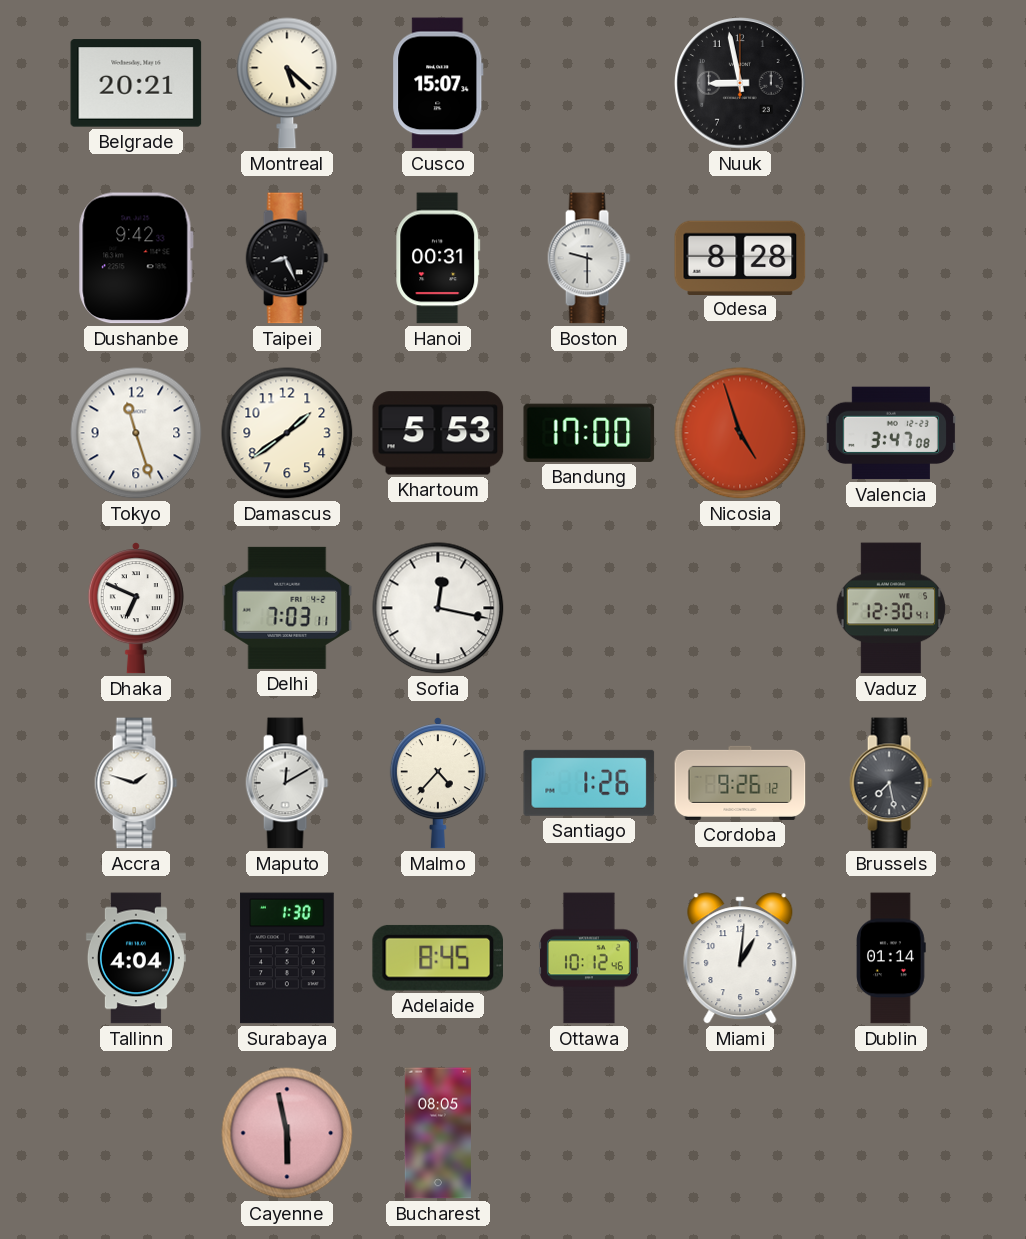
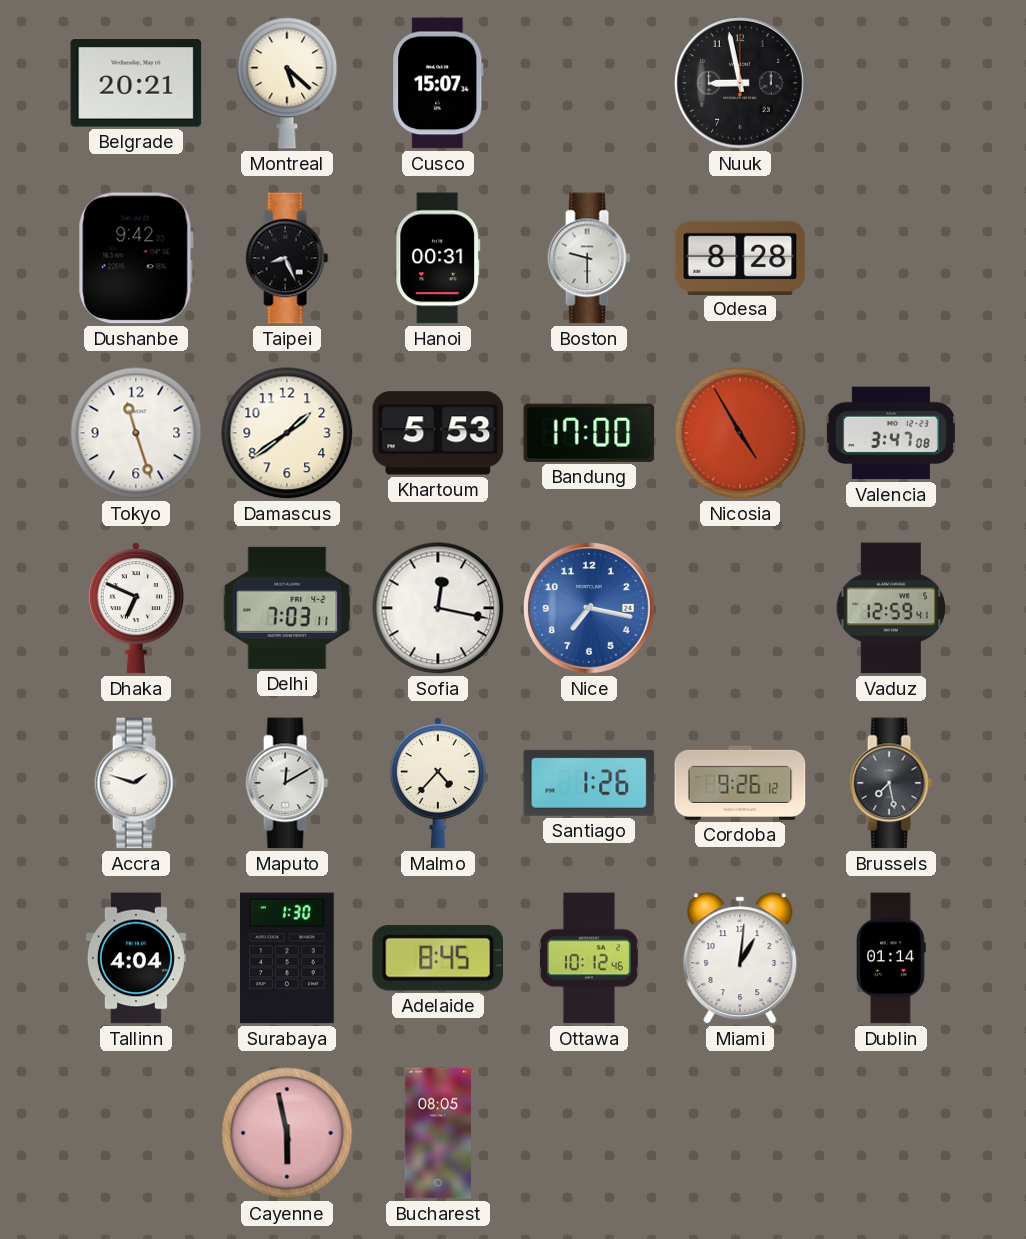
Nicosia: 4:57 -> 4:55 (740, 433)
Nice: none -> 7:17 (589, 608)
Vaduz: 12:30 -> 12:59 (891, 608)
